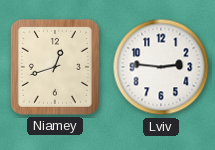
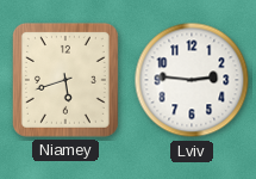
Niamey: 12:42 -> 5:42 (65, 80)
